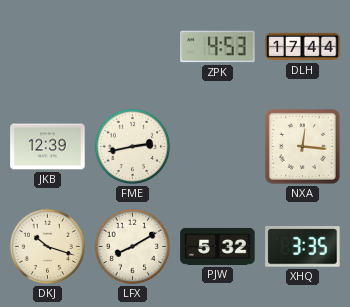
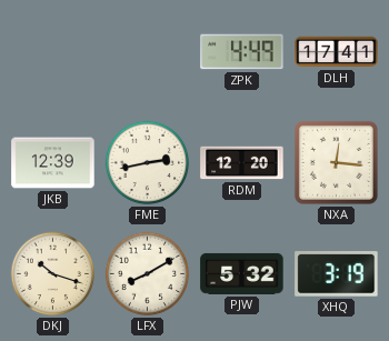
ZPK: 4:53 -> 4:49 (242, 52)
DLH: 17:44 -> 17:41 (337, 52)
RDM: none -> 12:20 (242, 163)
XHQ: 3:35 -> 3:19 (337, 274)
